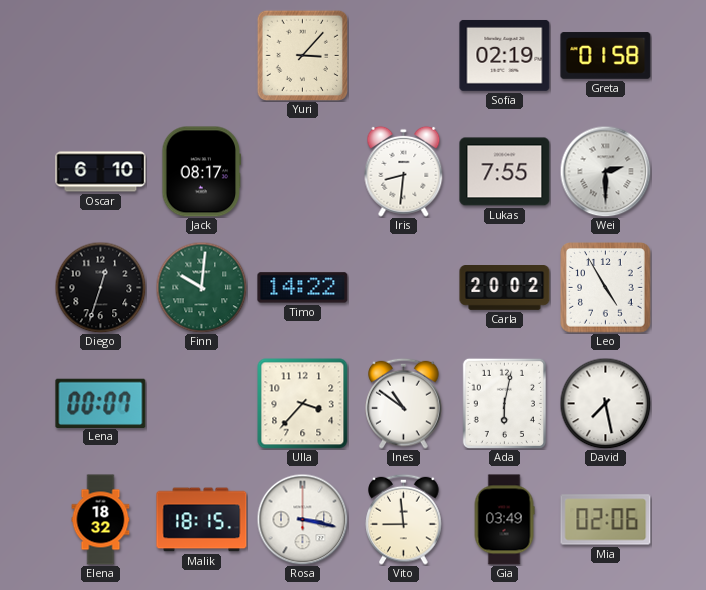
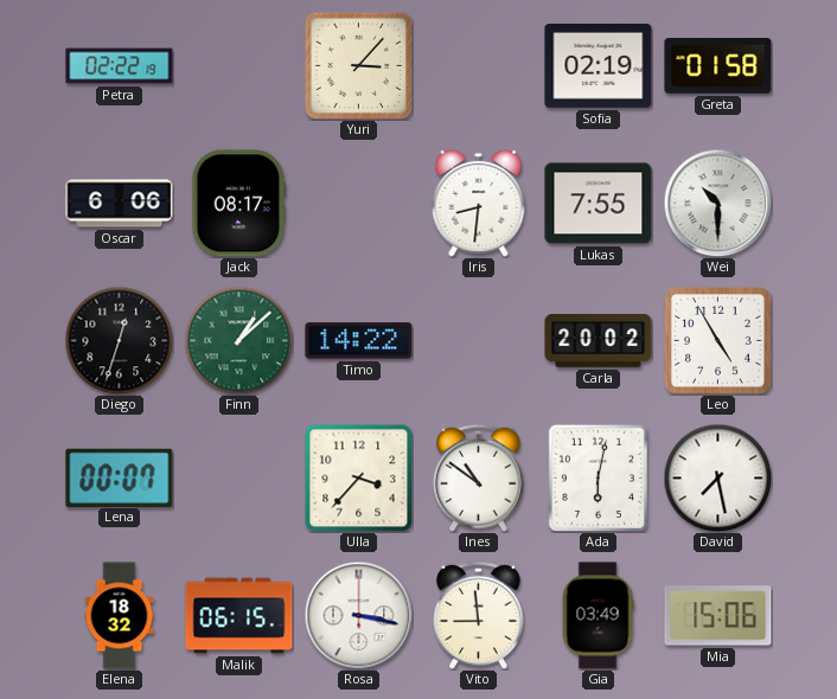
Petra: none -> 02:22 (120, 66)
Oscar: 6:10 -> 6:06 (120, 204)
Wei: 2:30 -> 10:30 (717, 203)
Finn: 10:01 -> 1:08 (238, 340)
Malik: 18:15 -> 06:15 (239, 616)
Mia: 02:06 -> 15:06 (718, 616)
